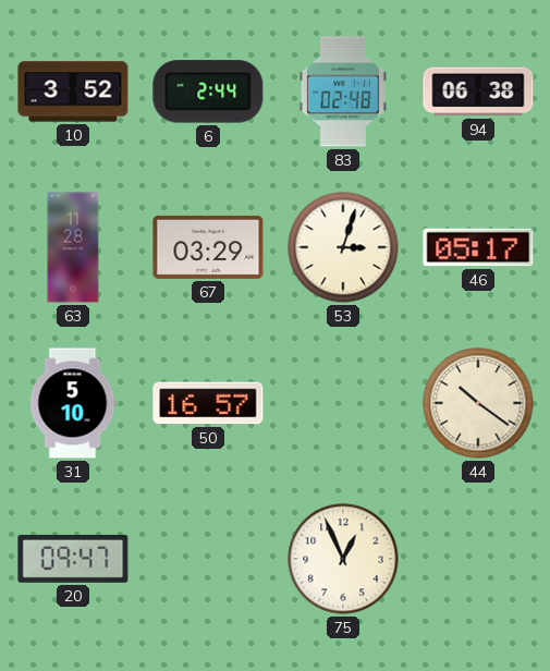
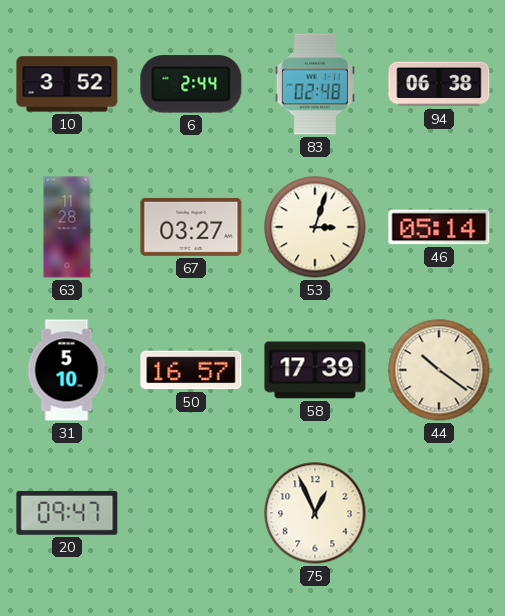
67: 03:29 -> 03:27 (191, 227)
46: 05:17 -> 05:14 (439, 227)
58: none -> 17:39 (315, 370)
